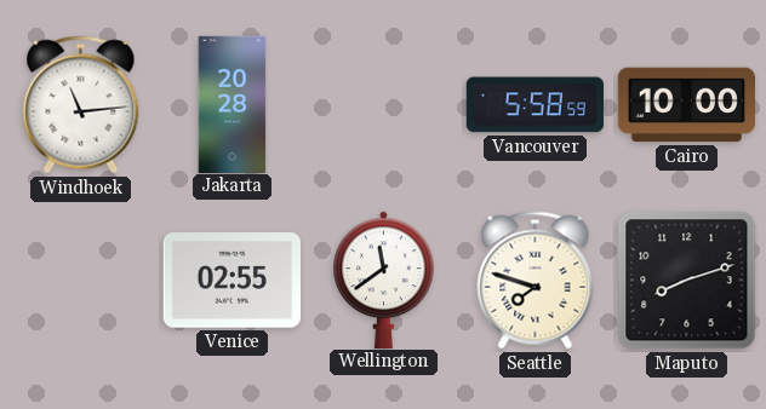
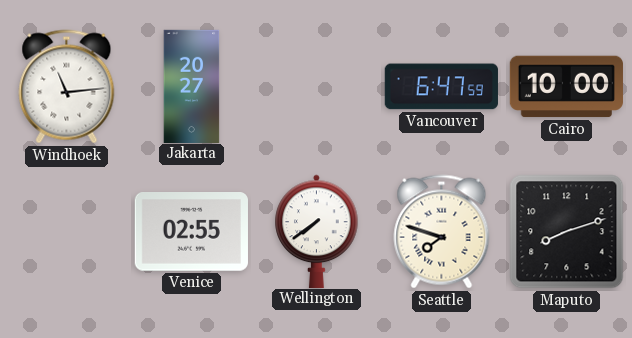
Jakarta: 20:28 -> 20:27 (192, 86)
Vancouver: 5:58 -> 6:47 (441, 87)
Wellington: 11:39 -> 7:39 (317, 231)
